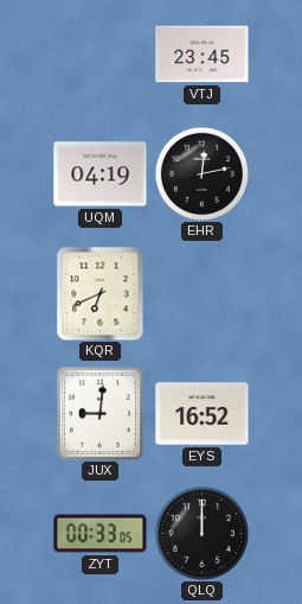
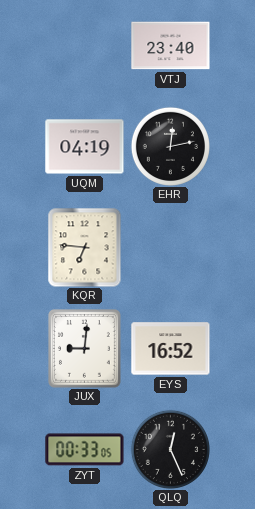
VTJ: 23:45 -> 23:40 (171, 46)
KQR: 6:41 -> 6:46 (85, 248)
QLQ: 12:00 -> 12:26 (170, 449)
